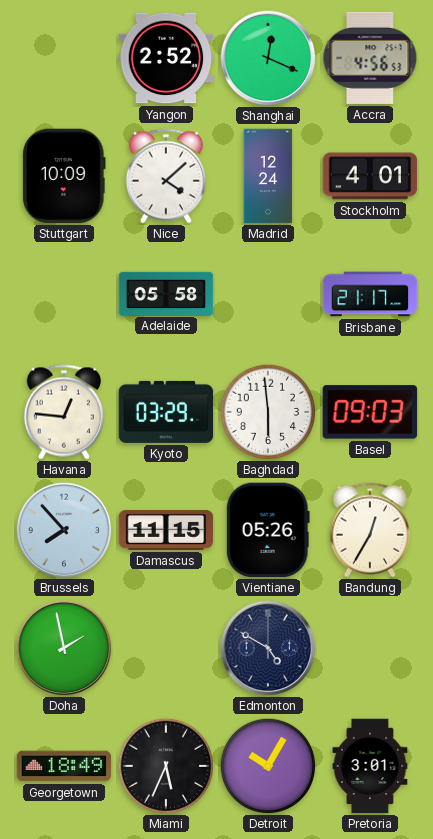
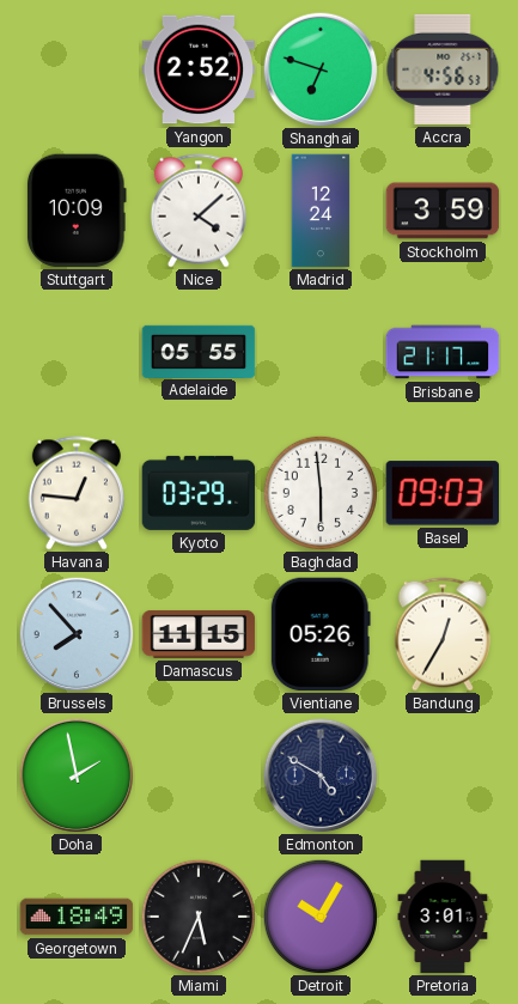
Shanghai: 12:19 -> 6:48 (321, 69)
Stockholm: 4:01 -> 3:59 (443, 211)
Adelaide: 05:58 -> 05:55 (199, 351)
